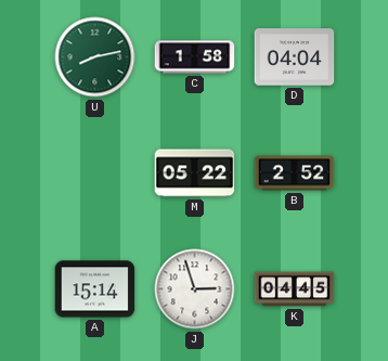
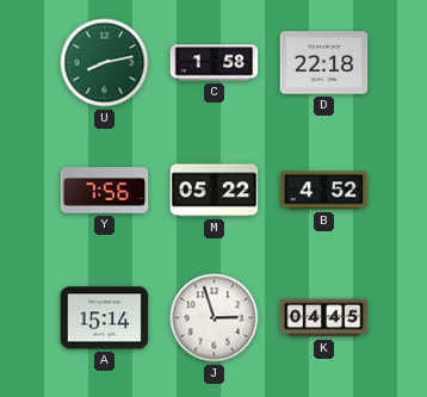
D: 04:04 -> 22:18 (324, 63)
Y: none -> 7:56 (105, 191)
B: 2:52 -> 4:52 (324, 191)
